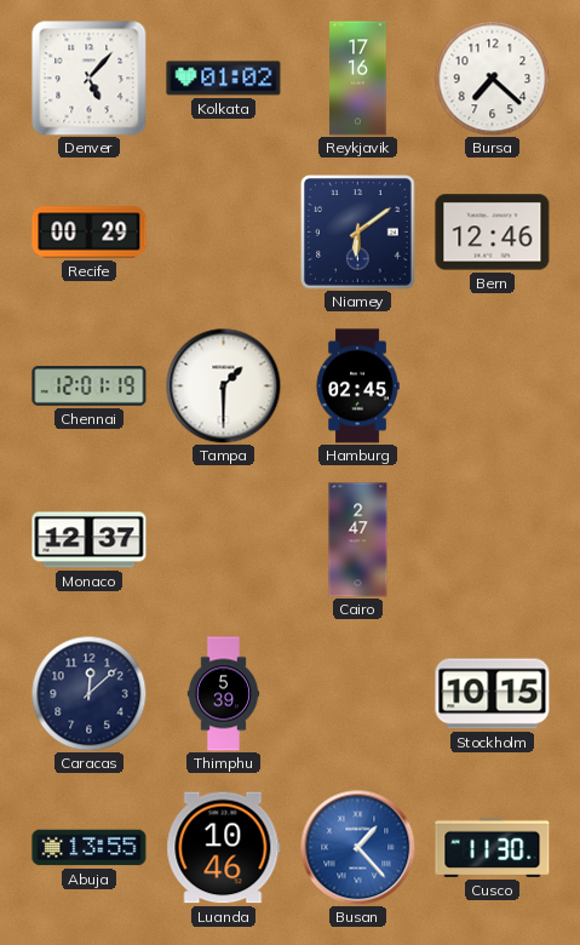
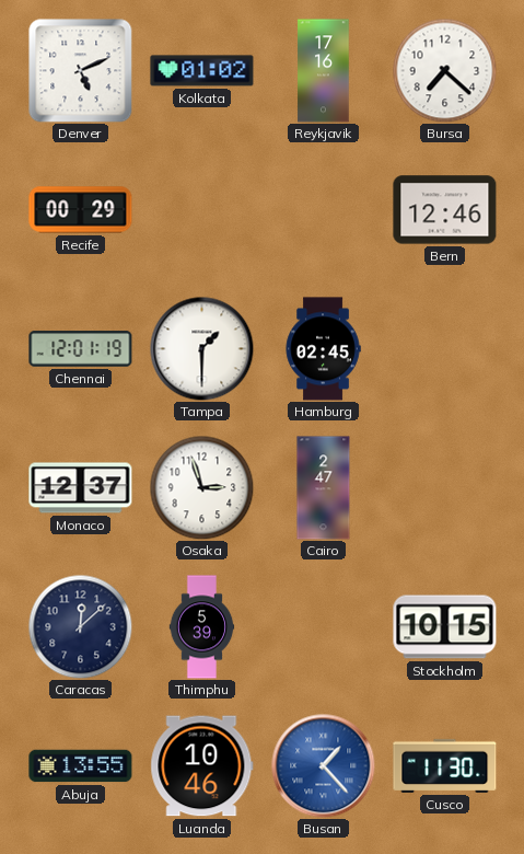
Denver: 5:07 -> 5:11 (81, 71)
Niamey: 6:09 -> none (358, 233)
Osaka: none -> 2:57 (201, 487)
